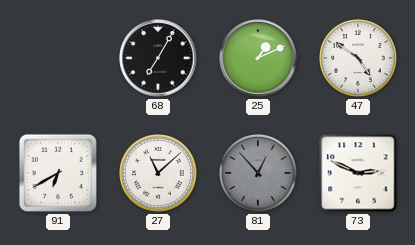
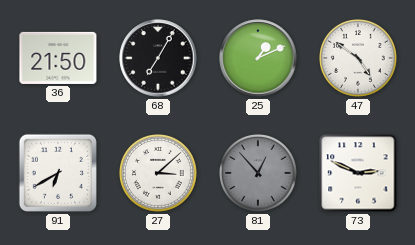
36: none -> 21:50 (58, 58)
27: 11:08 -> 3:08 (159, 174)
